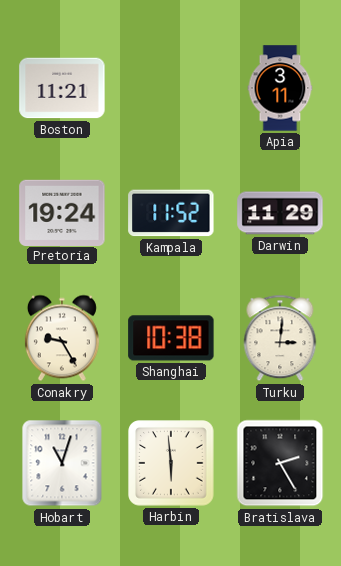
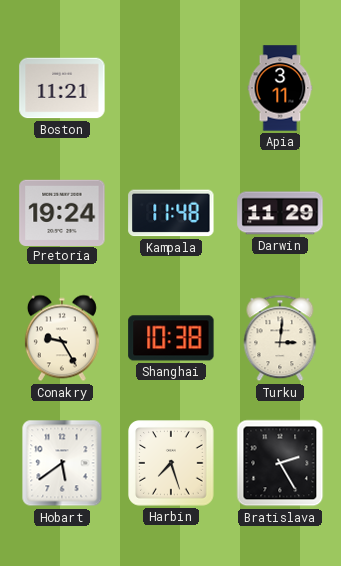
Kampala: 11:52 -> 11:48 (171, 213)
Hobart: 11:03 -> 5:39 (62, 463)
Harbin: 5:59 -> 7:27 (171, 463)
